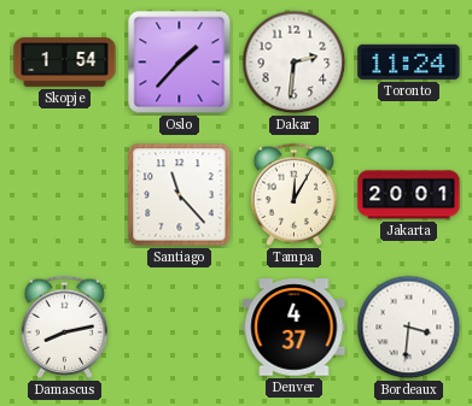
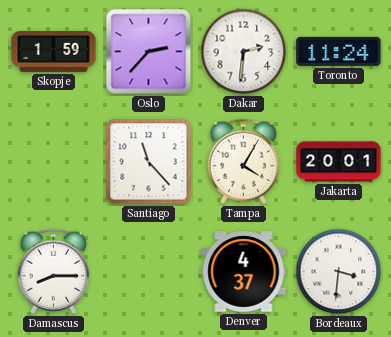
Skopje: 1:54 -> 1:59 (54, 52)
Oslo: 1:37 -> 2:37 (149, 52)
Tampa: 12:05 -> 4:05 (244, 161)
Damascus: 8:13 -> 8:15 (54, 271)
